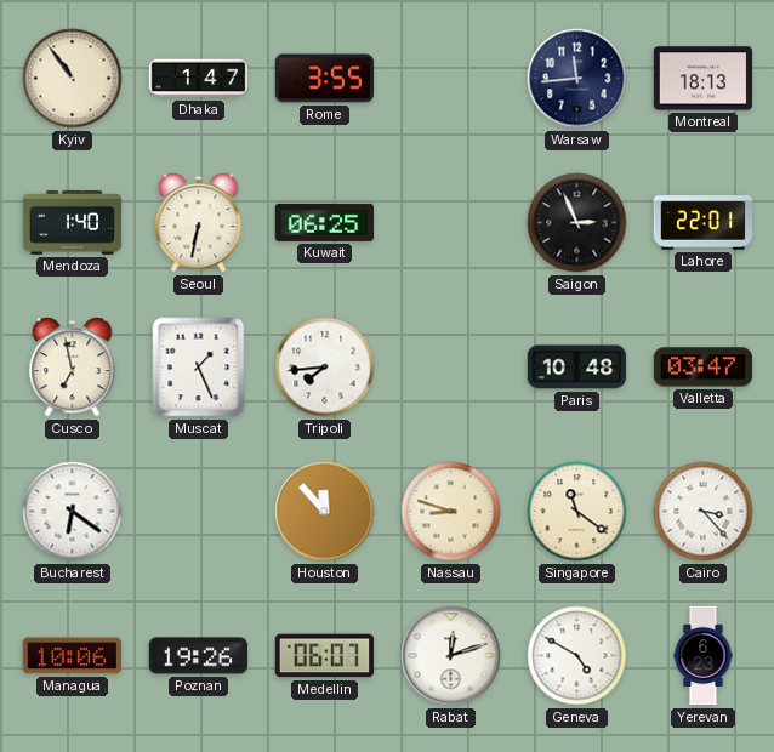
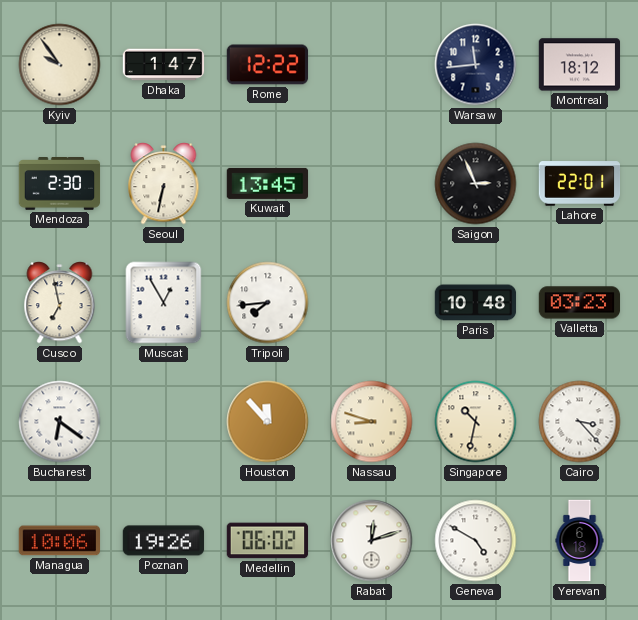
Kyiv: 10:54 -> 9:54 (60, 65)
Rome: 3:55 -> 12:22 (268, 65)
Montreal: 18:13 -> 18:12 (580, 65)
Mendoza: 1:40 -> 2:30 (60, 184)
Kuwait: 06:25 -> 13:45 (268, 183)
Muscat: 1:26 -> 12:55 (164, 303)
Valletta: 03:47 -> 03:23 (580, 303)
Singapore: 11:21 -> 10:32 (476, 422)
Medellin: 06:07 -> 06:02 (268, 541)
Yerevan: 6:23 -> 6:18 (580, 541)
